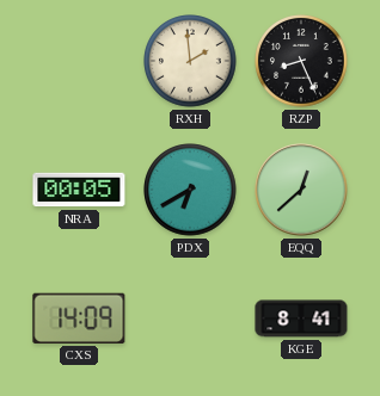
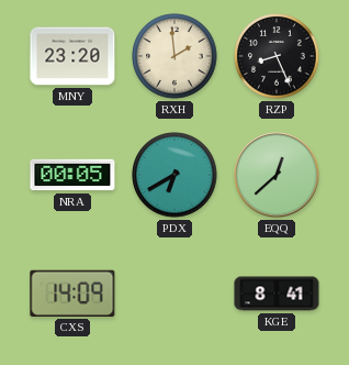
MNY: none -> 23:20 (72, 56)
